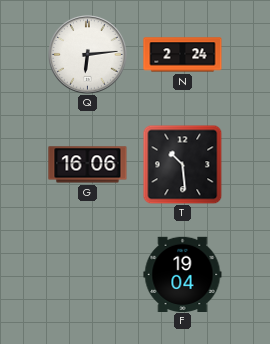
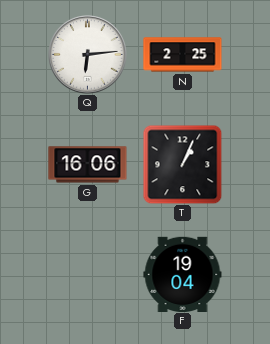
N: 2:24 -> 2:25 (183, 55)
T: 10:29 -> 1:04 (182, 164)
